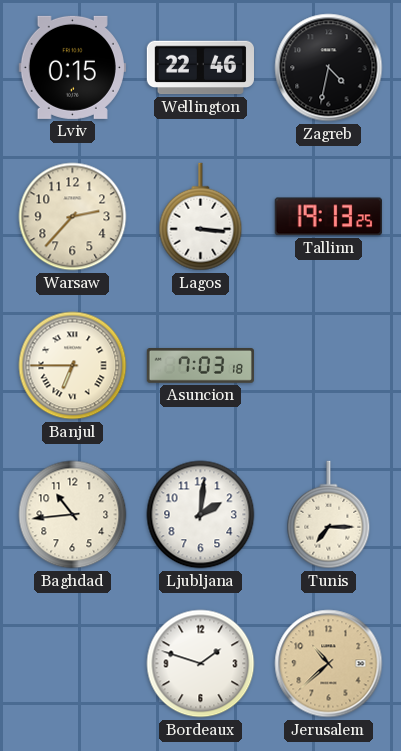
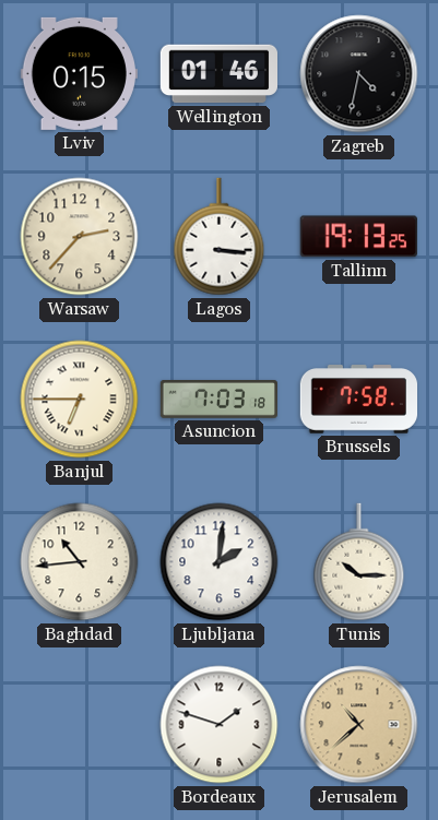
Wellington: 22:46 -> 01:46 (218, 74)
Brussels: none -> 7:58 (358, 400)
Tunis: 7:15 -> 10:15 (359, 562)
